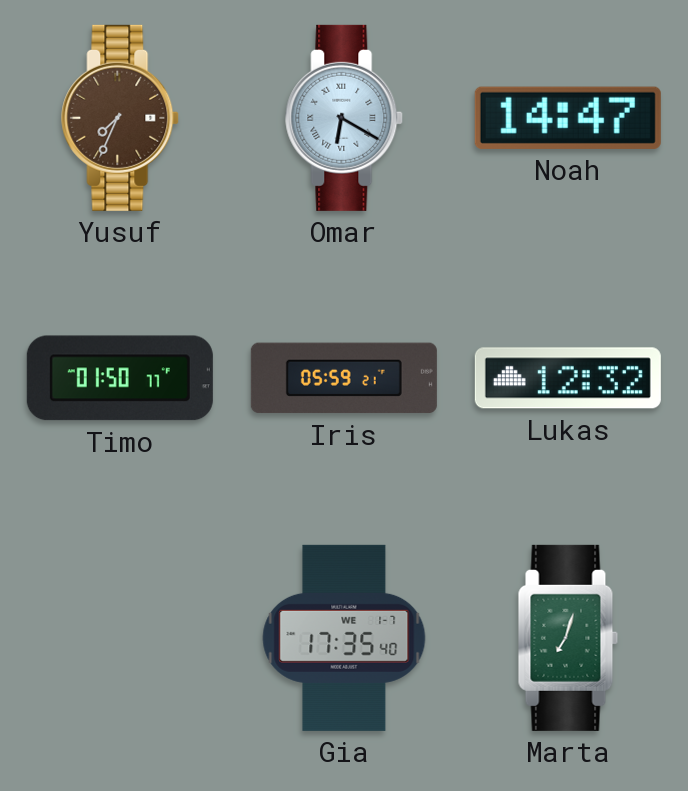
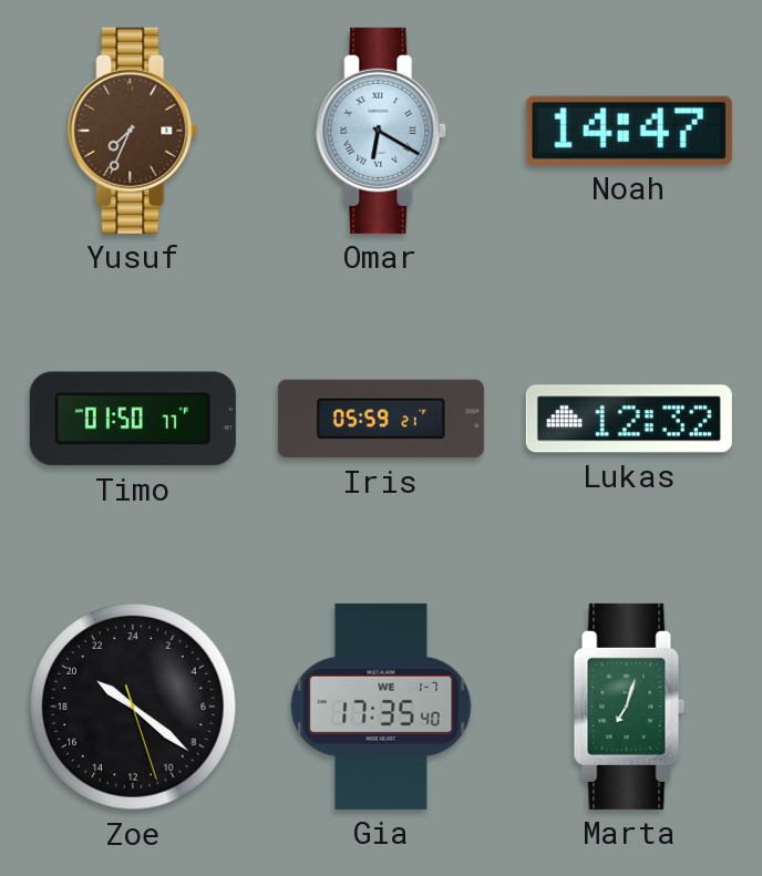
Zoe: none -> 20:21 (134, 708)
